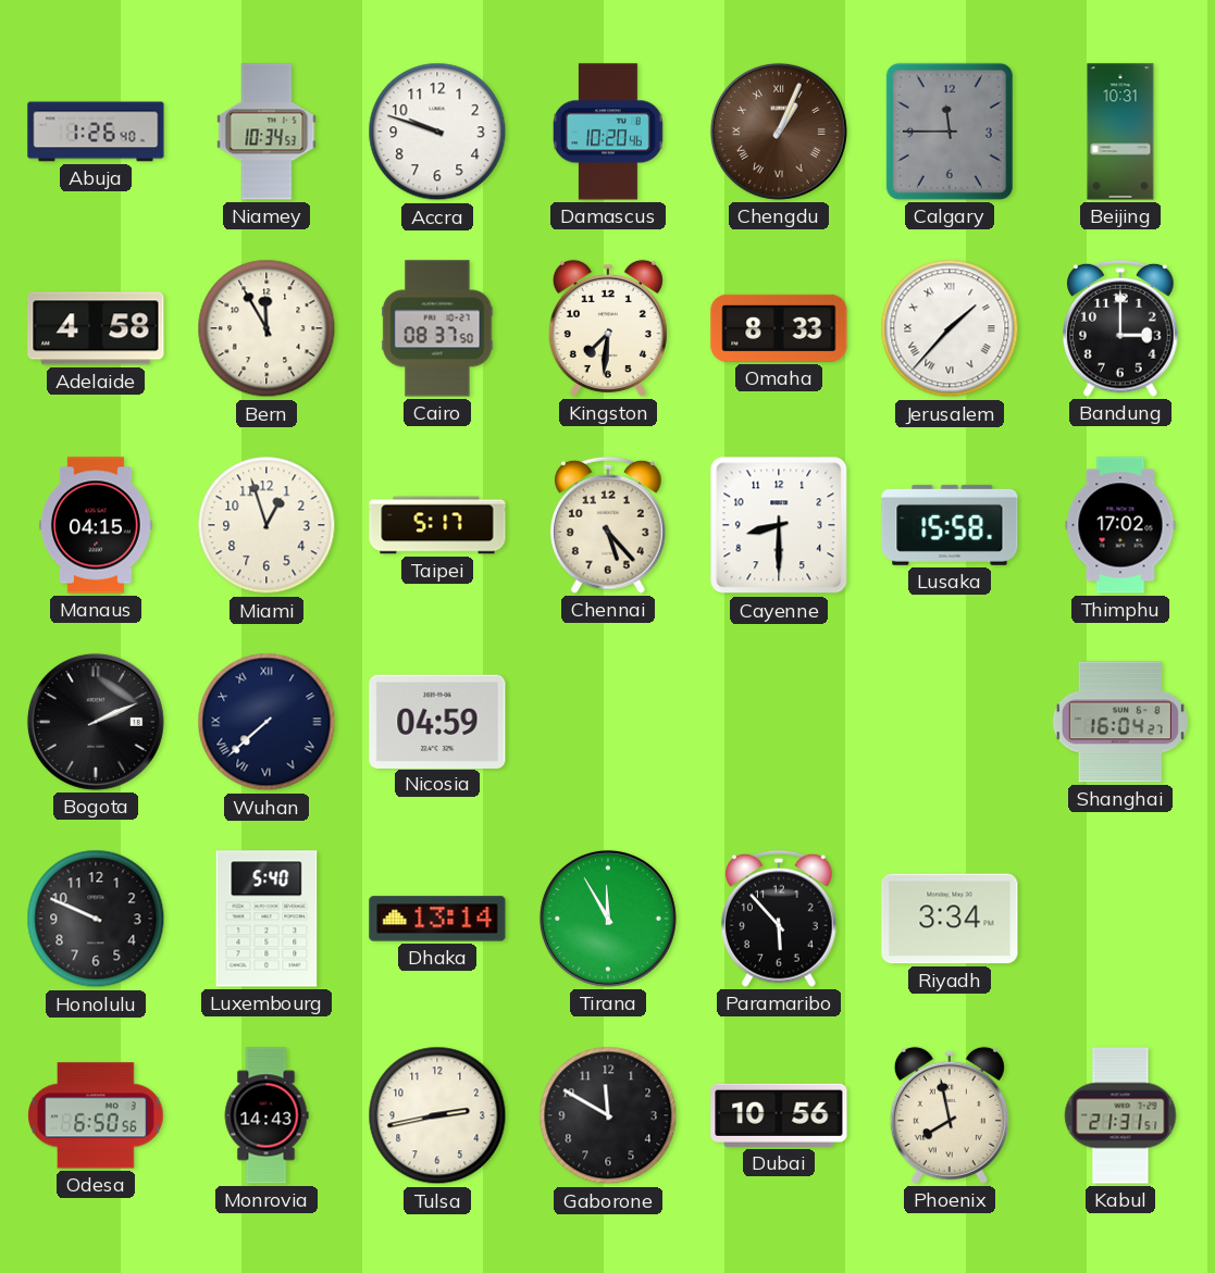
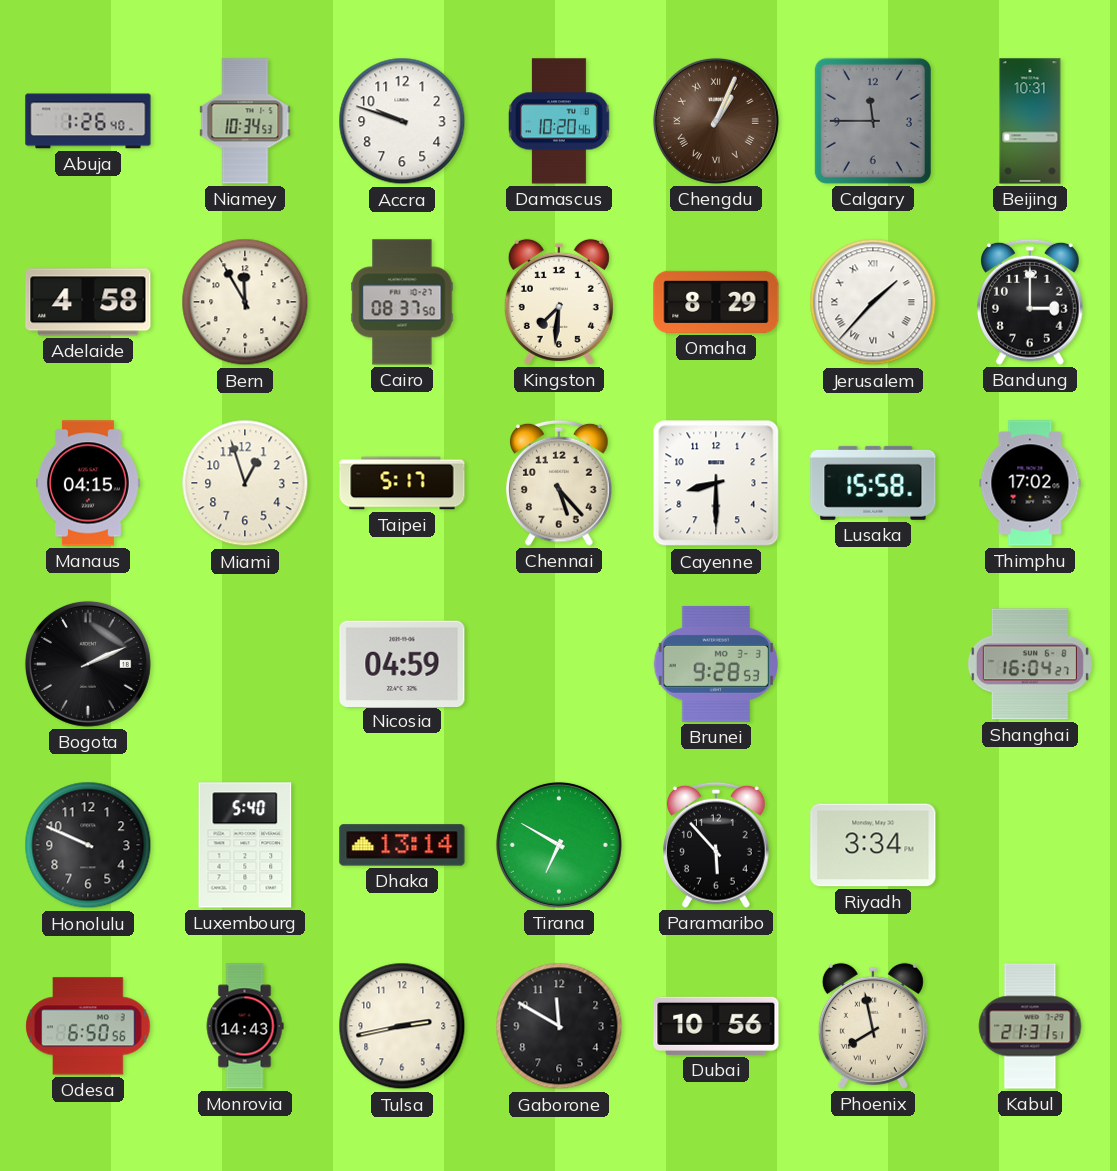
Omaha: 8:33 -> 8:29 (716, 302)
Wuhan: 7:38 -> none (266, 722)
Brunei: none -> 9:28 (716, 664)
Tirana: 11:55 -> 6:50 (559, 845)
